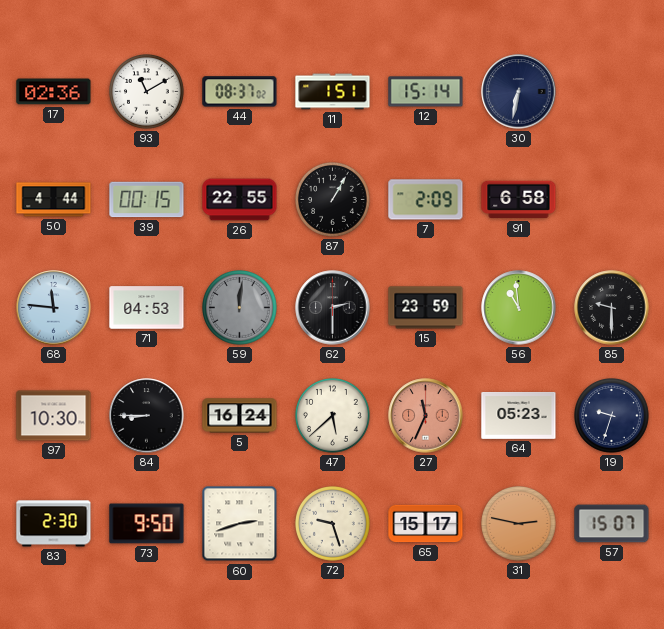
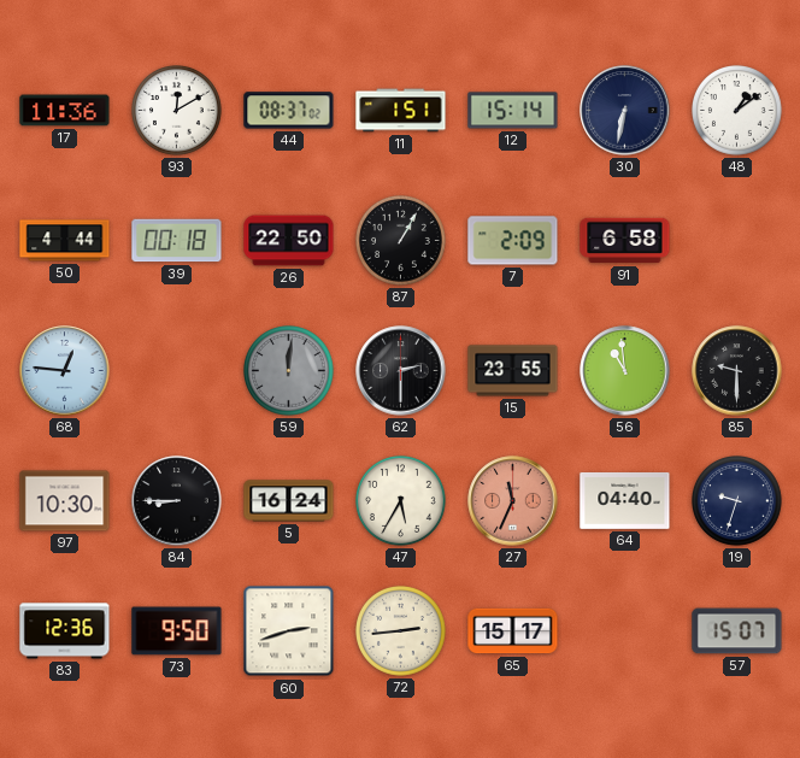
17: 02:36 -> 11:36 (65, 111)
93: 11:10 -> 12:10 (177, 111)
48: none -> 1:09 (737, 111)
39: 00:15 -> 00:18 (177, 241)
26: 22:55 -> 22:50 (289, 241)
68: 11:46 -> 12:46 (65, 371)
71: 04:53 -> none (147, 308)
15: 23:59 -> 23:55 (513, 371)
47: 5:38 -> 5:35 (401, 501)
64: 05:23 -> 04:40 (625, 500)
83: 2:30 -> 12:36 (65, 631)
72: 9:27 -> 2:44 (401, 631)
31: 2:47 -> none (519, 524)
